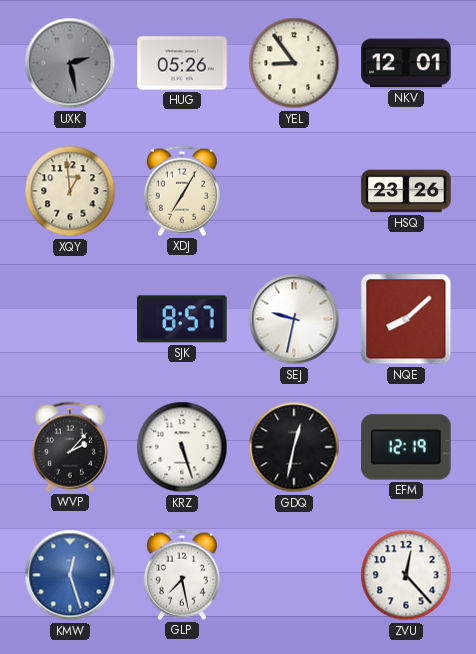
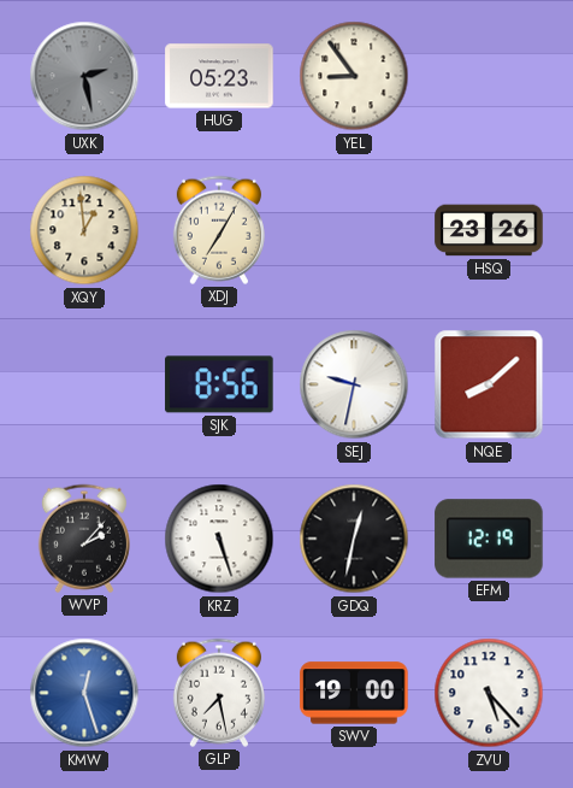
HUG: 05:26 -> 05:23 (219, 76)
NKV: 12:01 -> none (406, 63)
SJK: 8:57 -> 8:56 (219, 384)
SWV: none -> 19:00 (354, 693)
ZVU: 12:23 -> 5:23 (489, 693)
